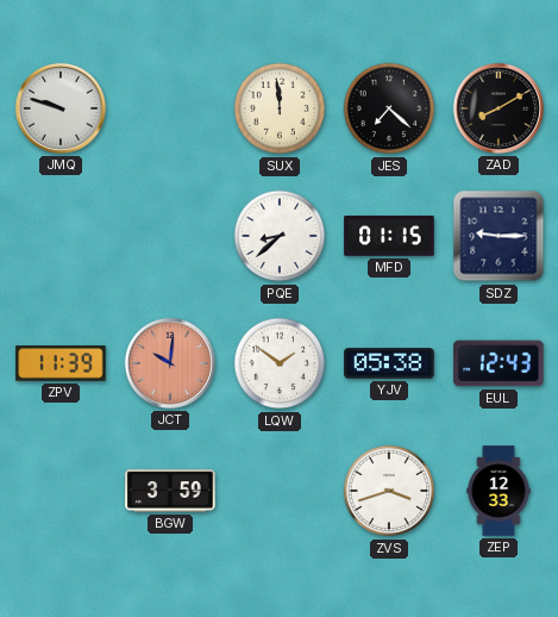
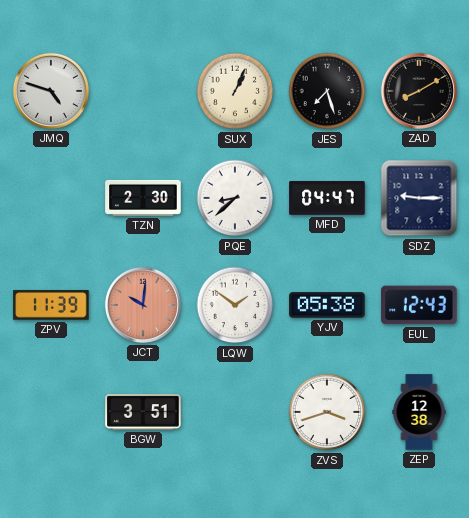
JMQ: 9:48 -> 4:48 (51, 91)
SUX: 11:59 -> 1:04 (235, 91)
JES: 7:22 -> 7:27 (327, 91)
TZN: none -> 2:30 (143, 198)
MFD: 01:15 -> 04:47 (327, 198)
BGW: 3:59 -> 3:51 (143, 412)
ZEP: 12:33 -> 12:38 (419, 412)
